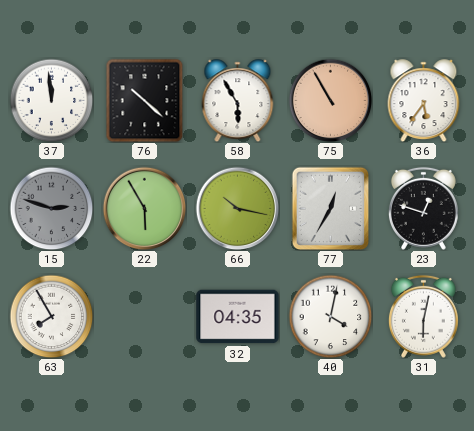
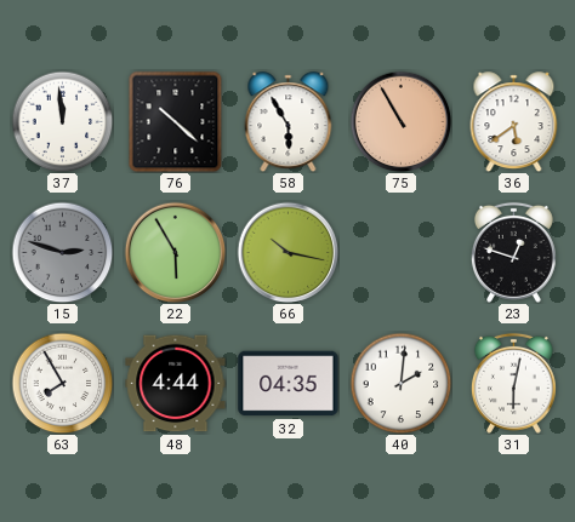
36: 5:36 -> 5:39 (514, 122)
77: 12:35 -> none (331, 208)
48: none -> 4:44 (176, 384)
40: 4:02 -> 2:01 (400, 383)
